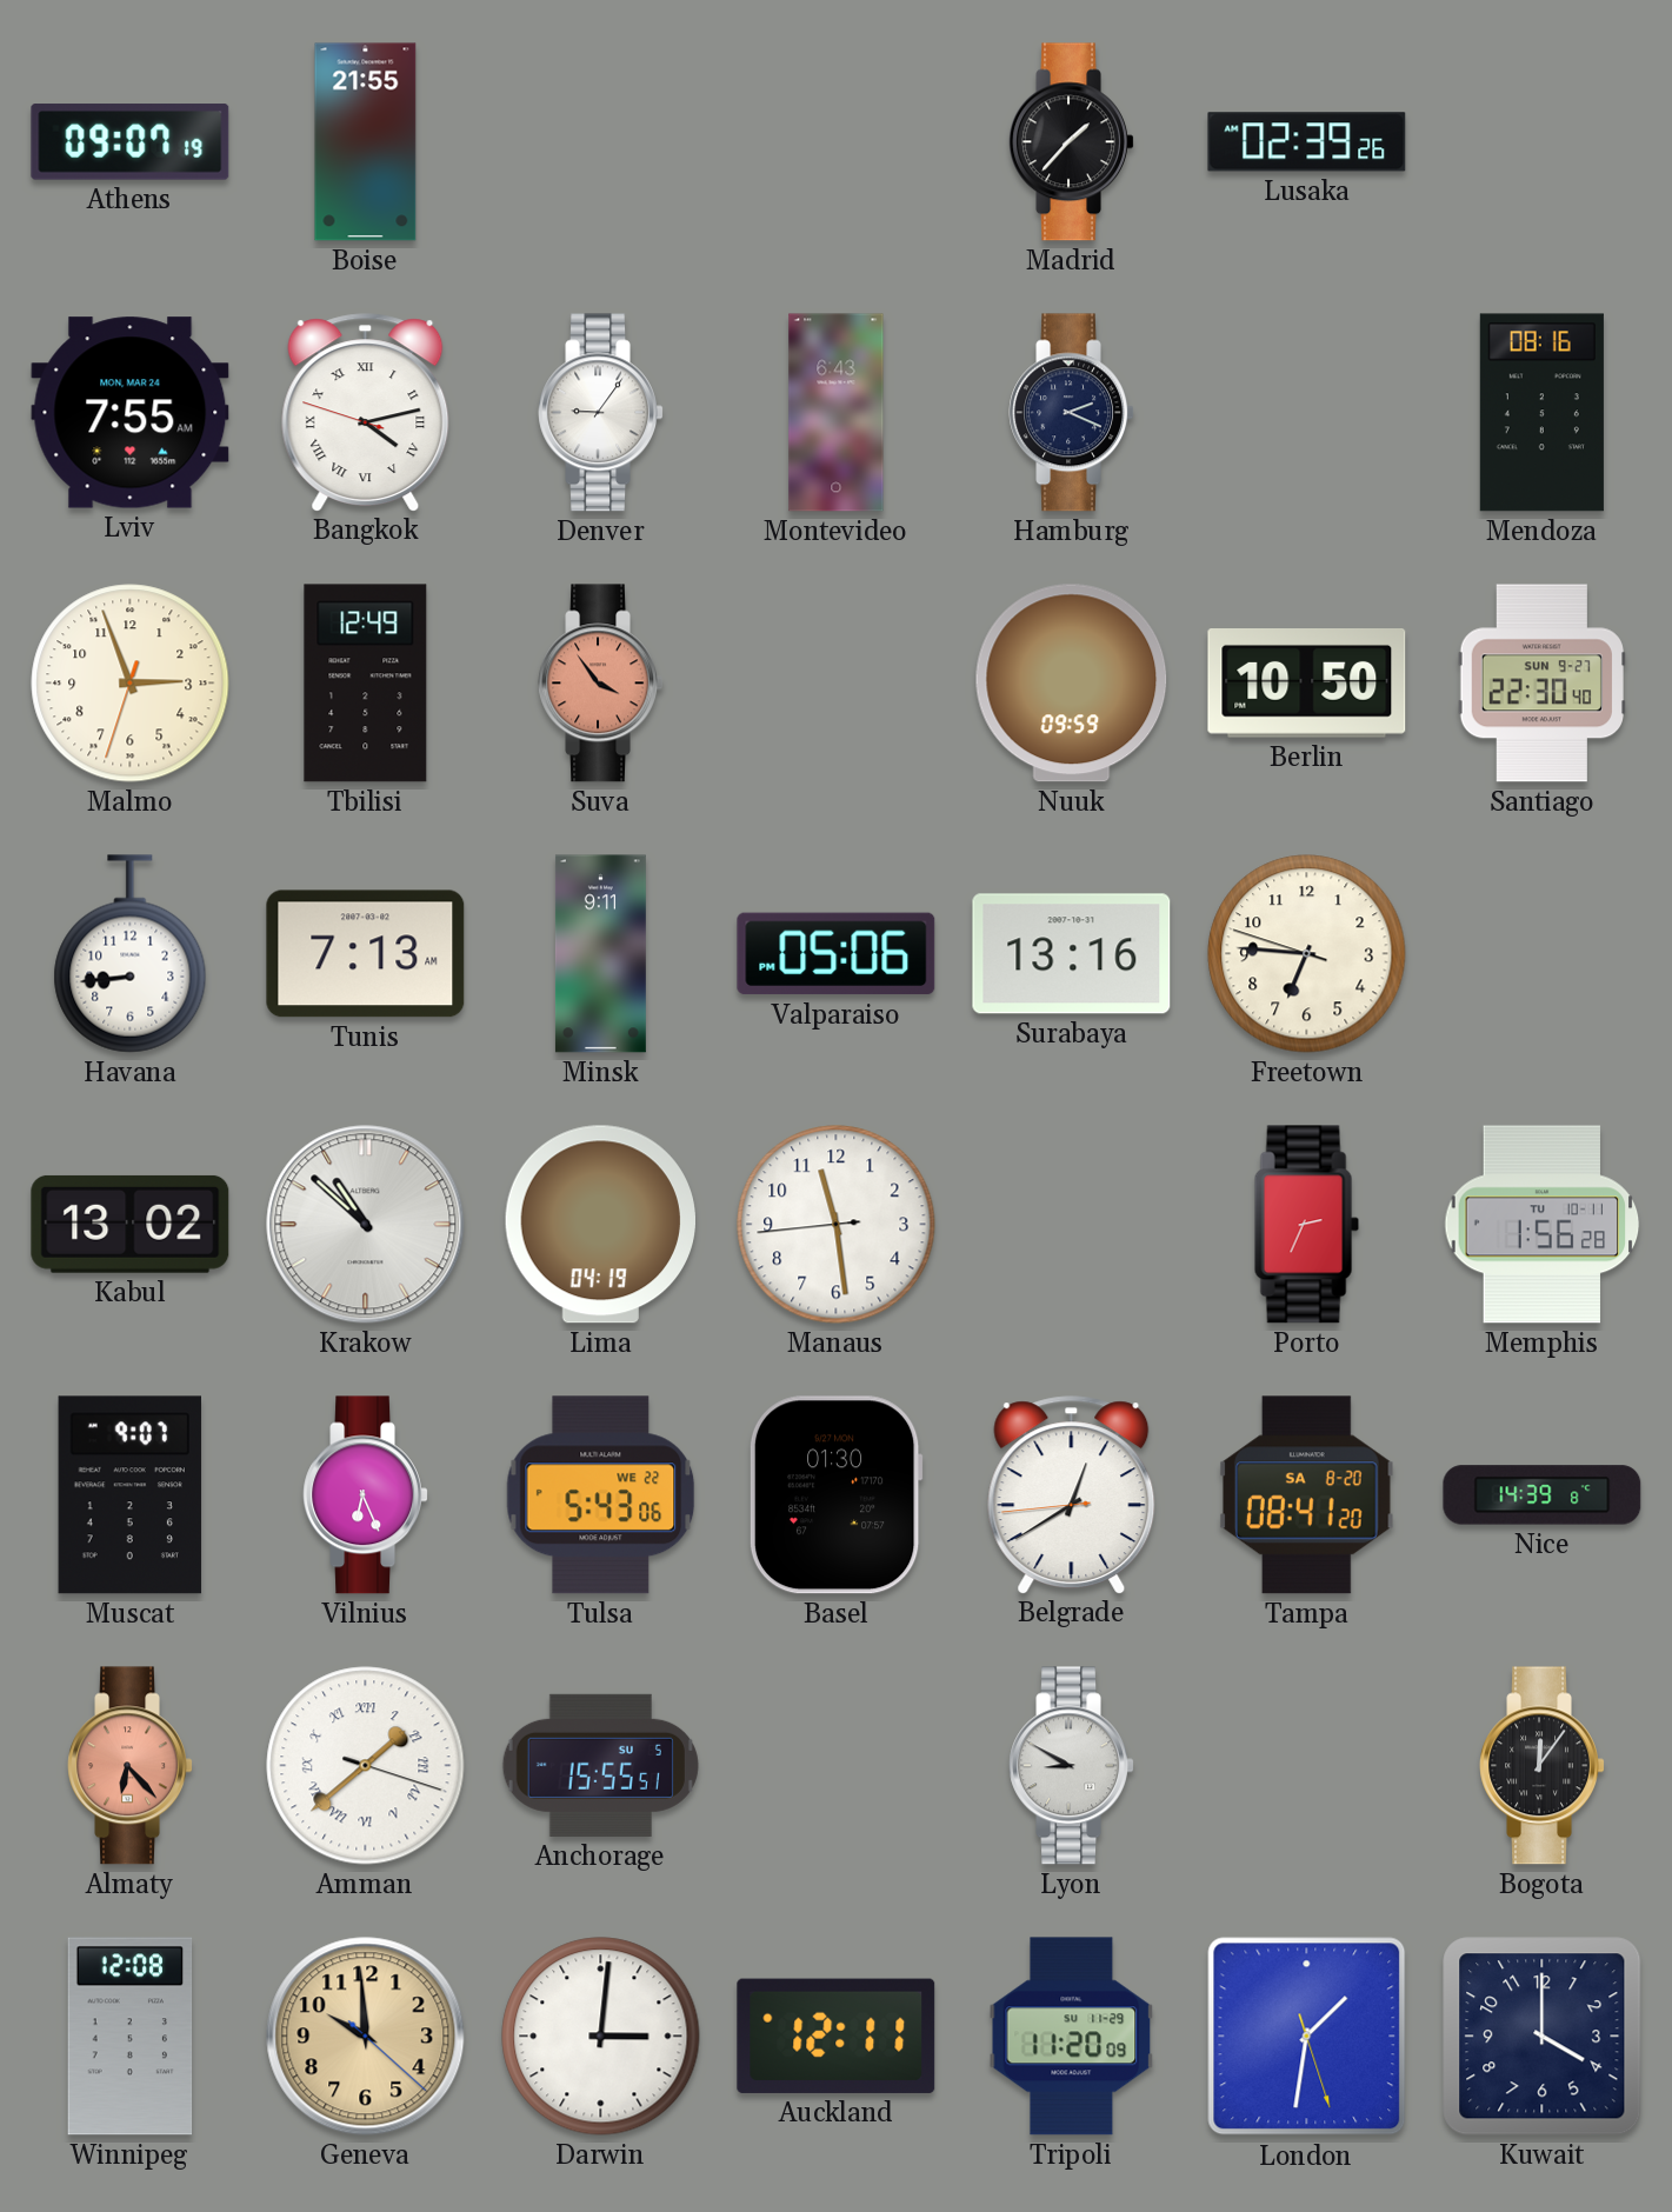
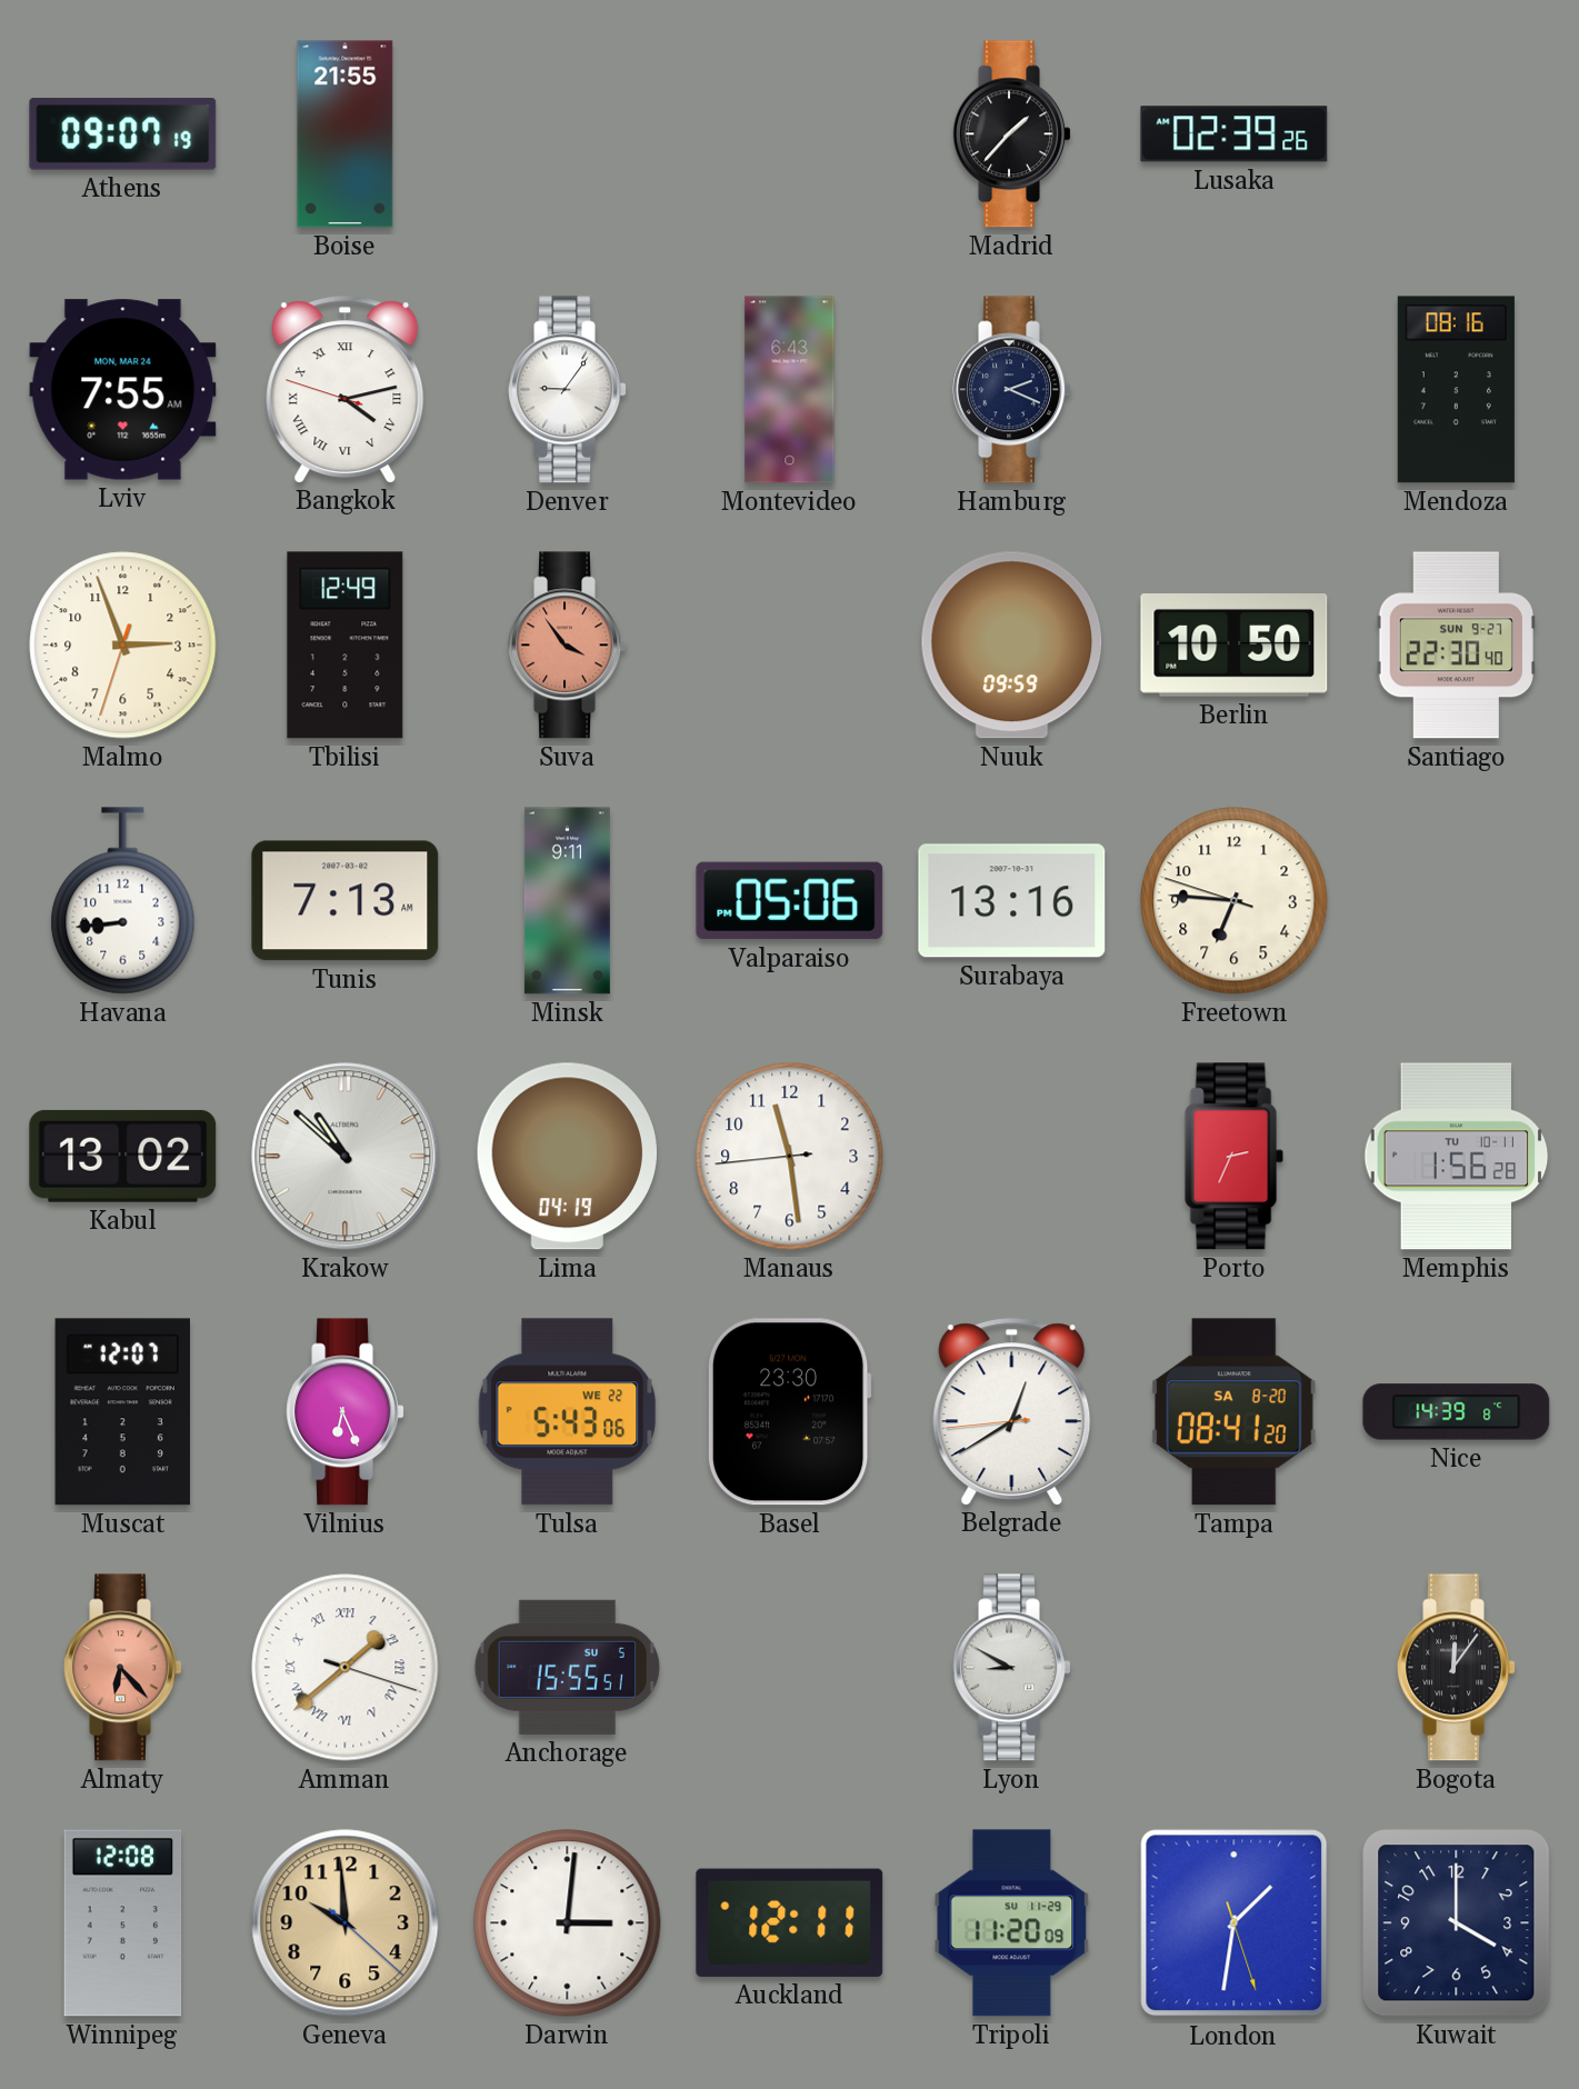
Muscat: 9:07 -> 12:07 (122, 1412)
Basel: 01:30 -> 23:30 (789, 1412)
